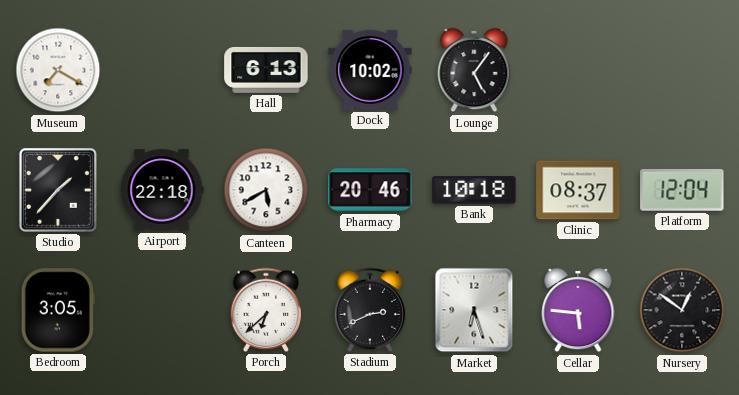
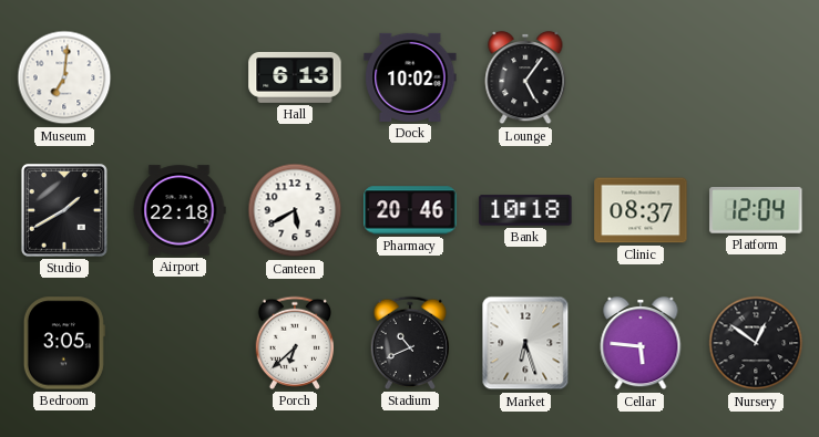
Museum: 7:20 -> 7:01 (64, 77)
Studio: 1:37 -> 1:40 (64, 210)
Stadium: 2:41 -> 10:41 (409, 343)
